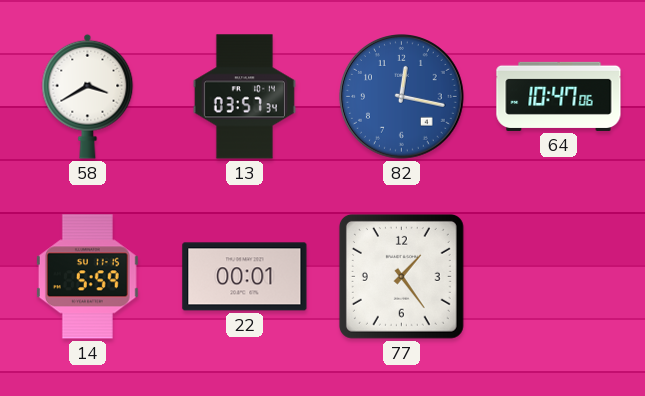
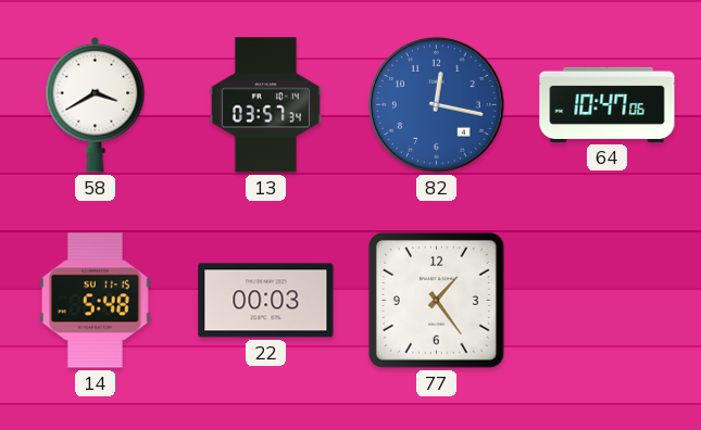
14: 5:59 -> 5:48 (95, 301)
22: 00:01 -> 00:03 (266, 301)
